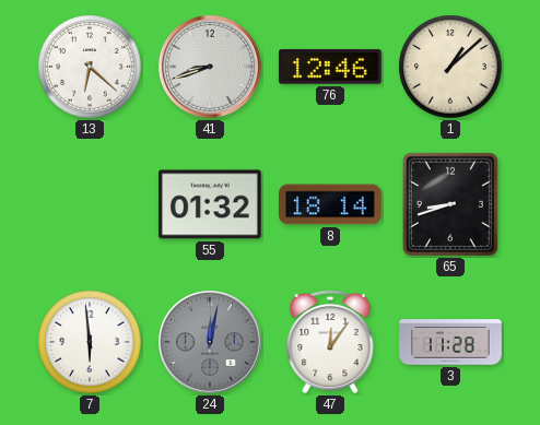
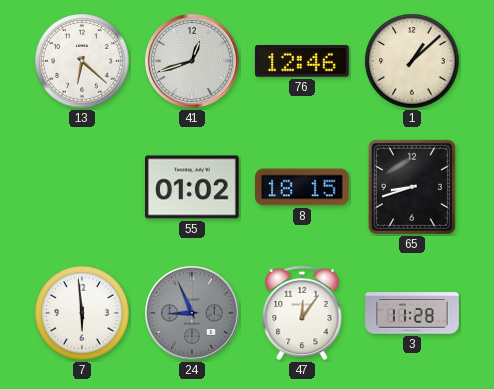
41: 8:42 -> 12:42 (192, 61)
55: 01:32 -> 01:02 (192, 187)
8: 18:14 -> 18:15 (303, 187)
24: 12:02 -> 8:56 (192, 313)
